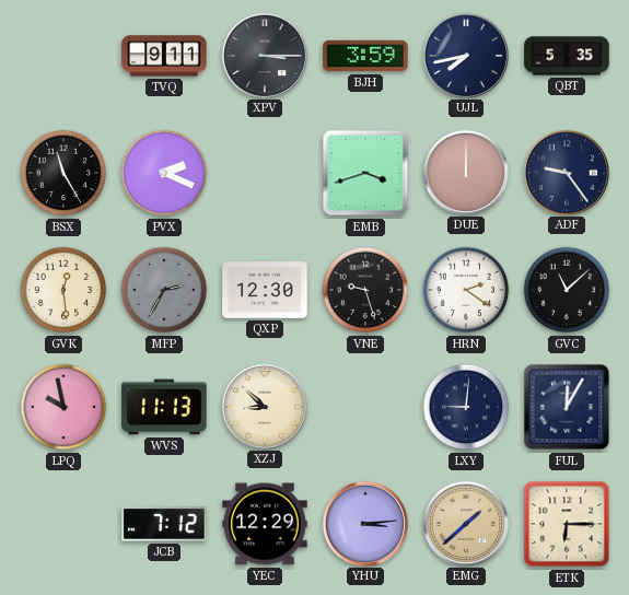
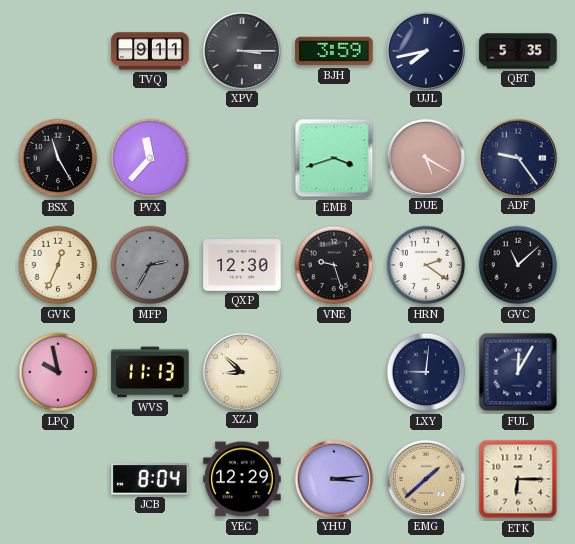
PVX: 2:19 -> 11:37 (150, 158)
DUE: 12:00 -> 5:20 (425, 157)
GVK: 12:29 -> 12:34 (58, 265)
JCB: 7:12 -> 8:04 (150, 479)
